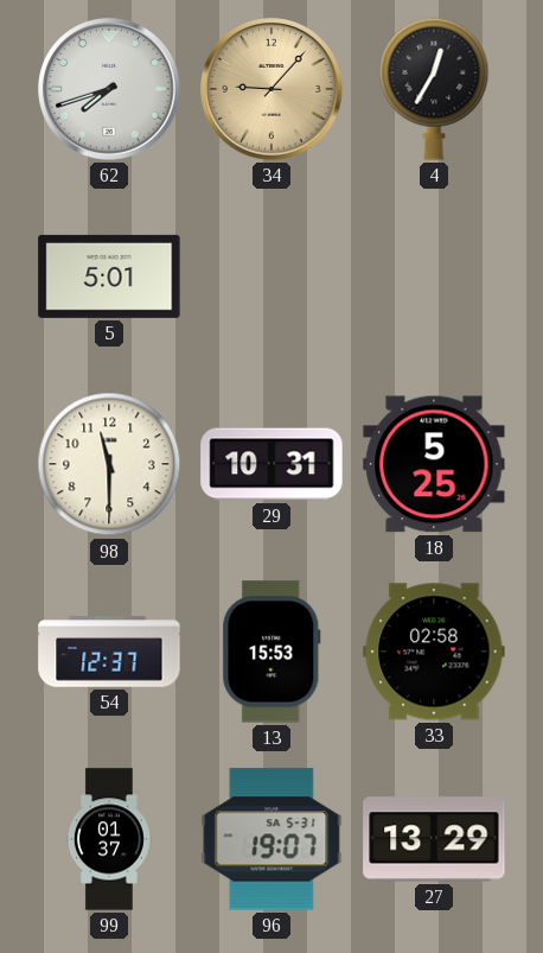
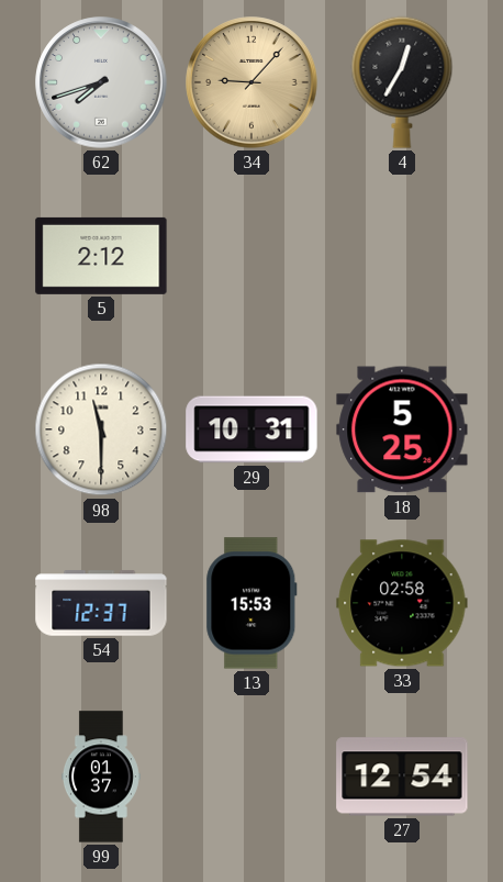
5: 5:01 -> 2:12 (101, 256)
96: 19:07 -> none (271, 839)
27: 13:29 -> 12:54 (402, 777)
